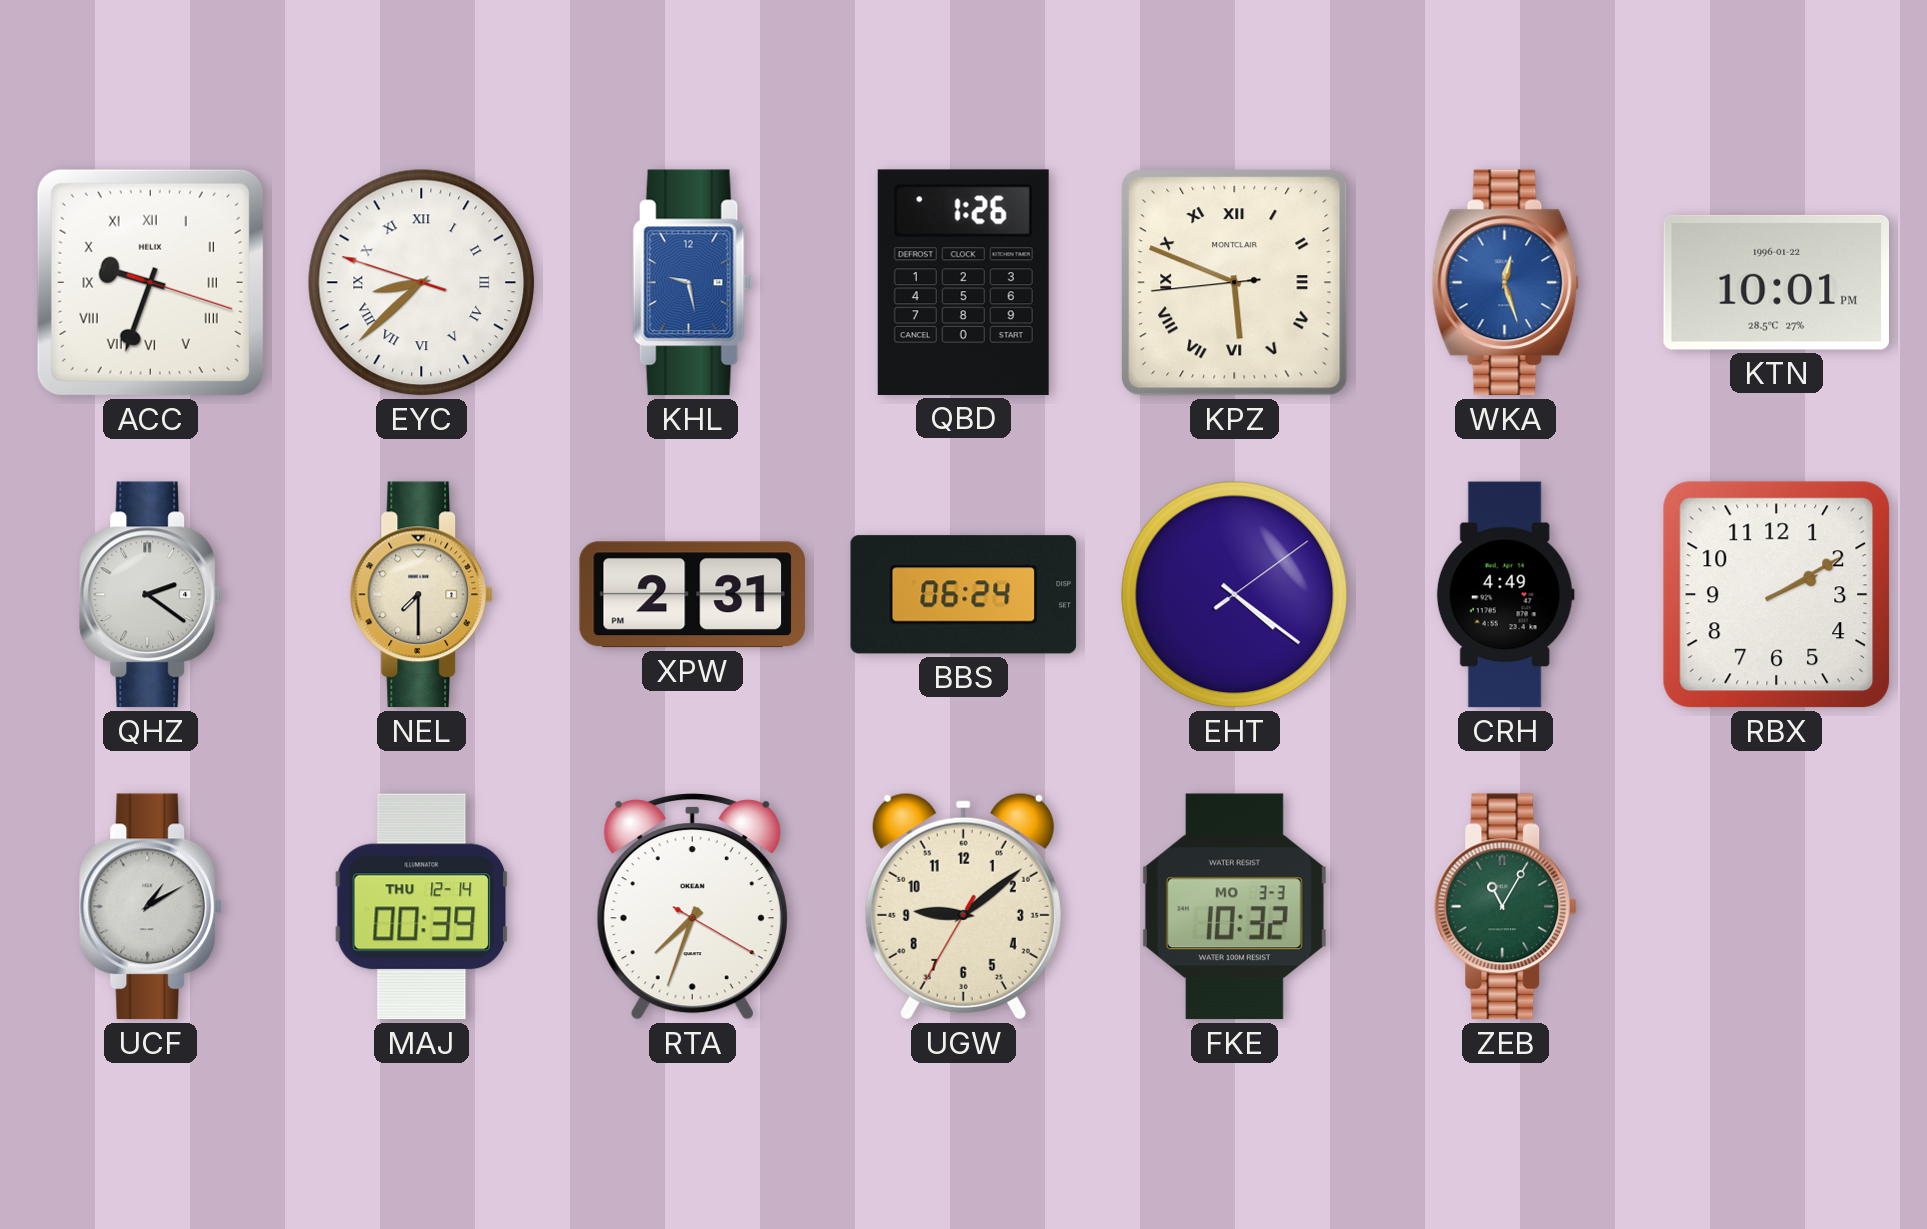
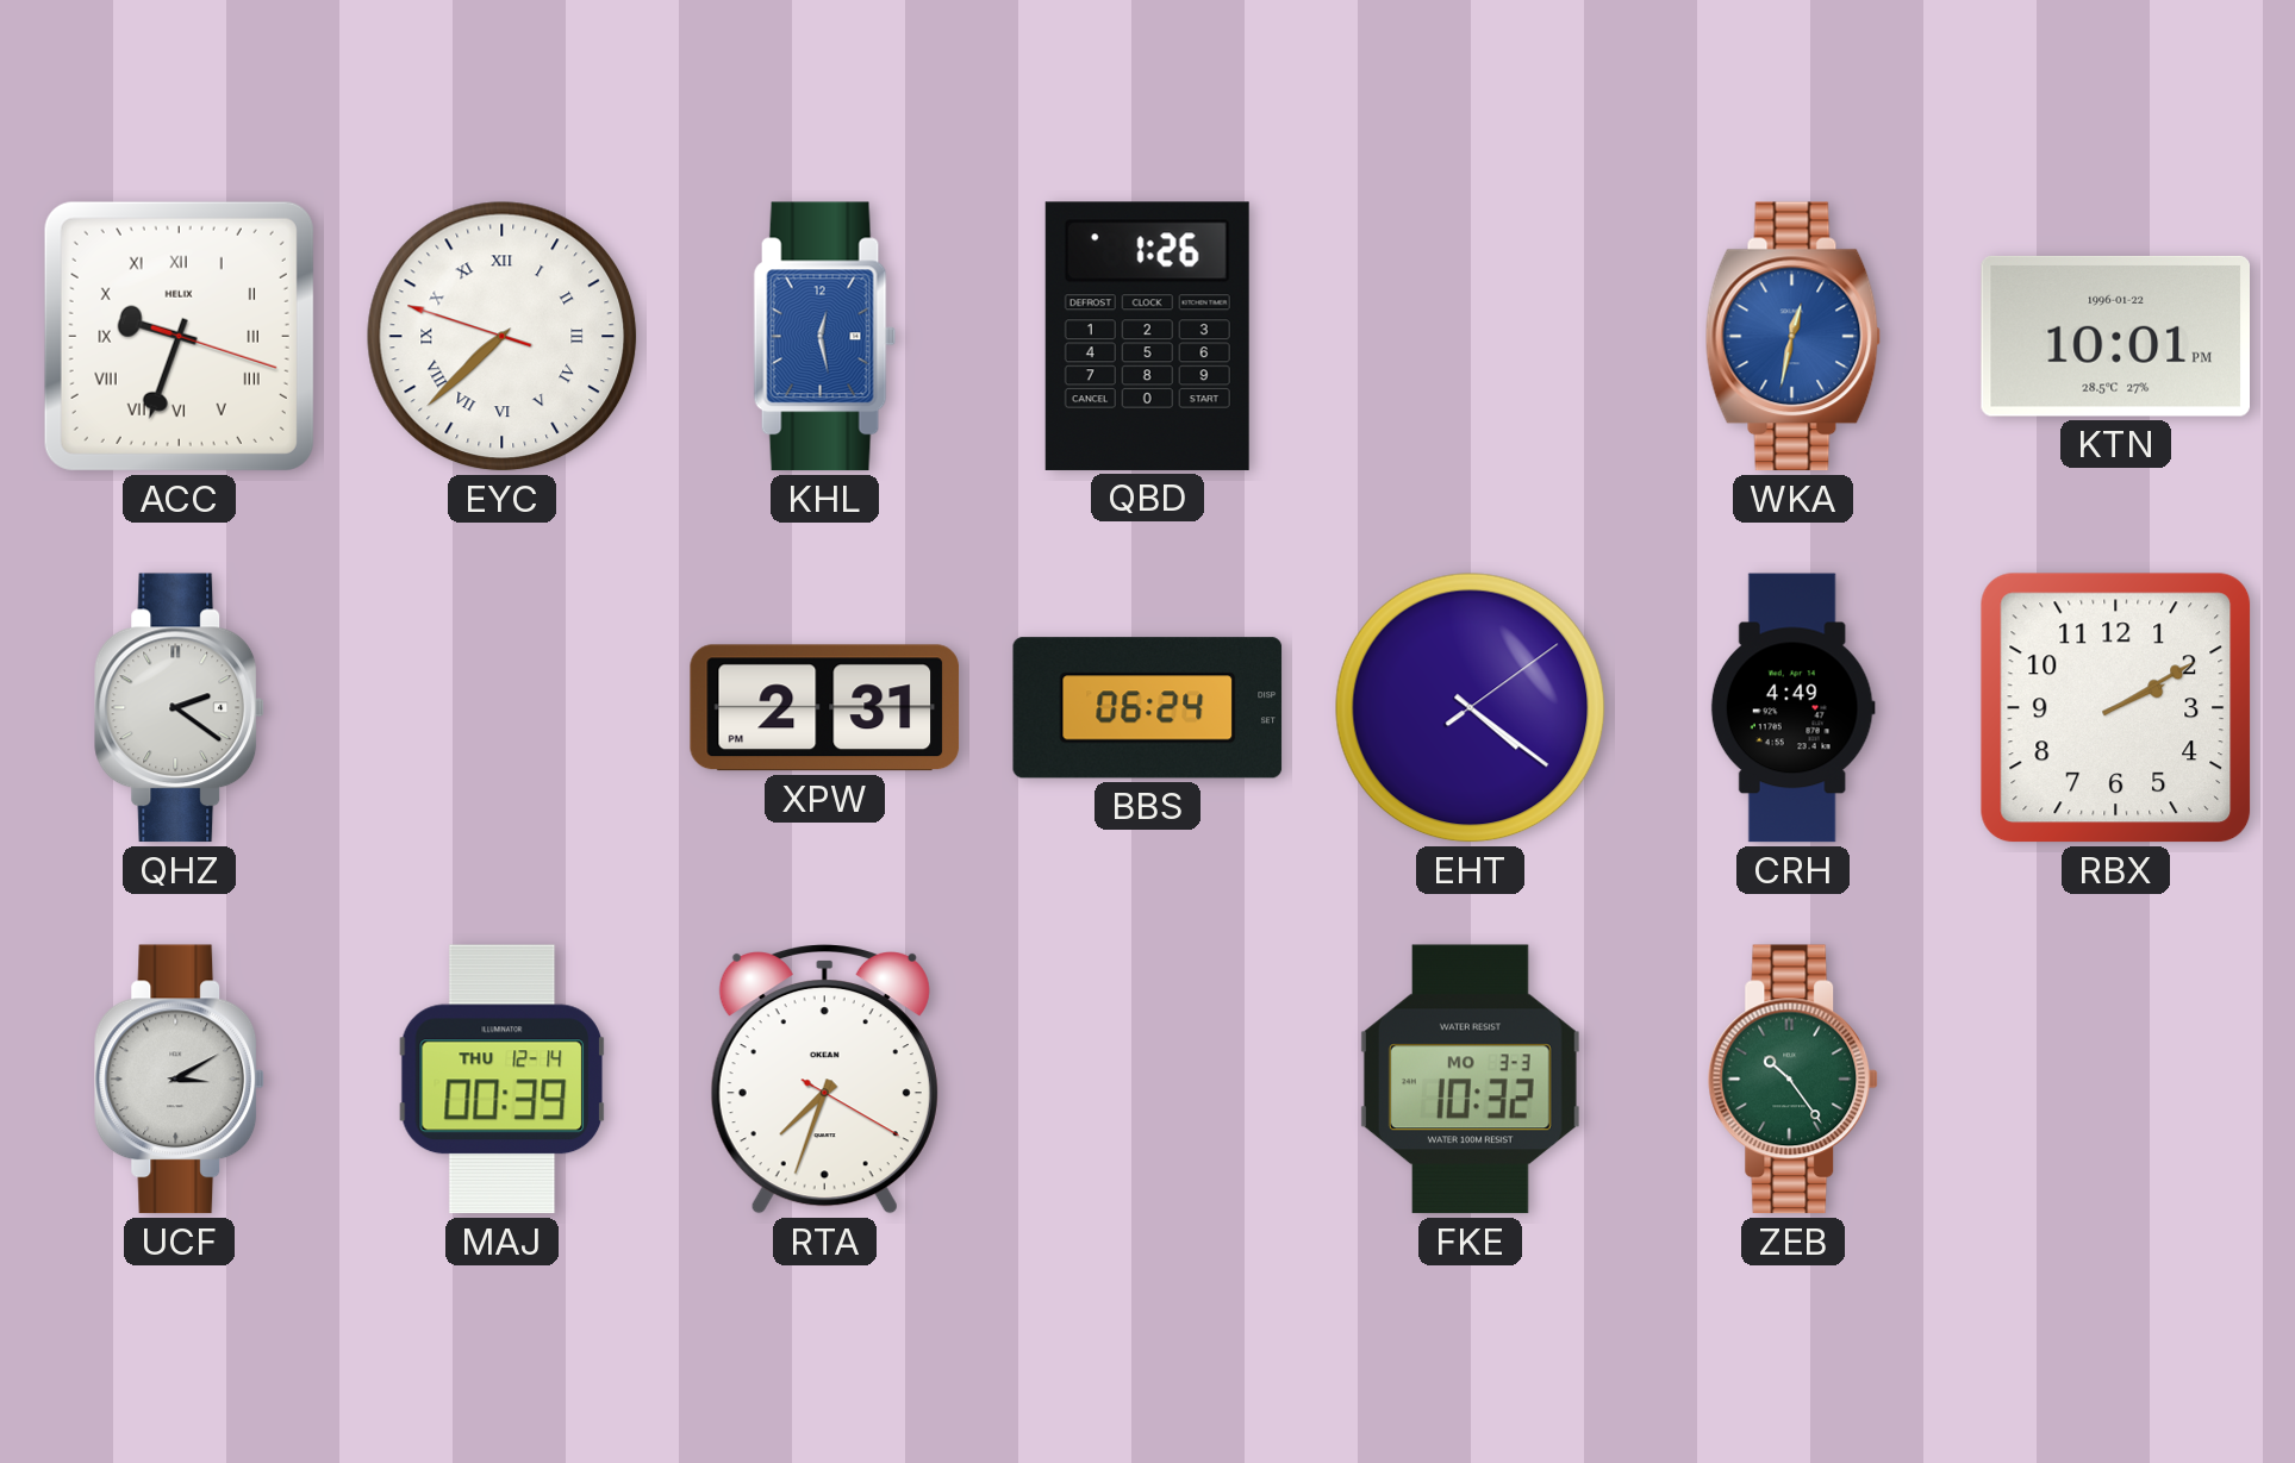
EYC: 8:37 -> 7:37 (503, 337)
KHL: 9:28 -> 12:28 (825, 337)
KPZ: 5:48 -> none (1235, 283)
WKA: 12:27 -> 12:32 (1794, 337)
NEL: 7:30 -> none (422, 595)
UCF: 1:10 -> 3:10 (180, 1080)
UGW: 9:08 -> none (963, 906)
ZEB: 11:05 -> 10:24 (1794, 1080)
